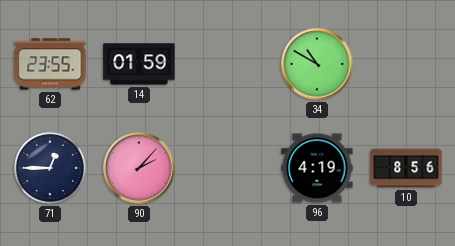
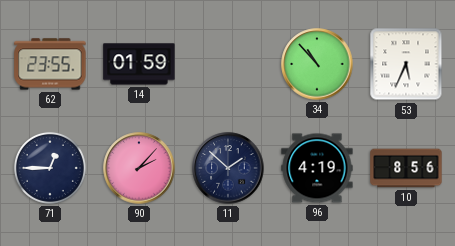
34: 10:50 -> 10:53 (317, 64)
53: none -> 5:34 (406, 64)
11: none -> 1:52 (228, 168)
